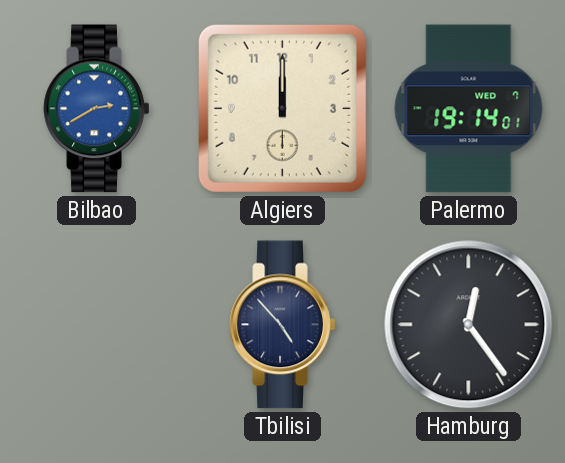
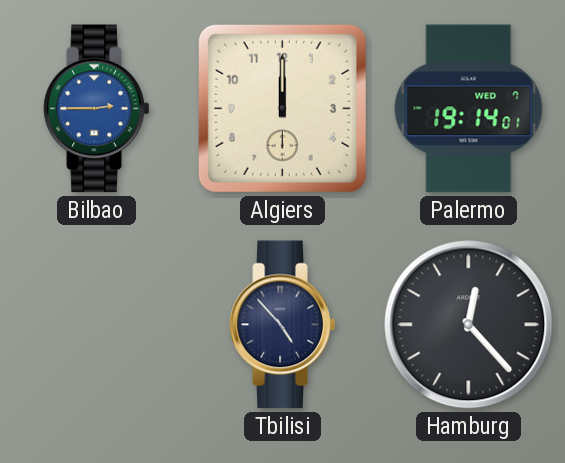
Bilbao: 2:40 -> 2:45 (97, 109)
Hamburg: 12:24 -> 12:23 (469, 325)
